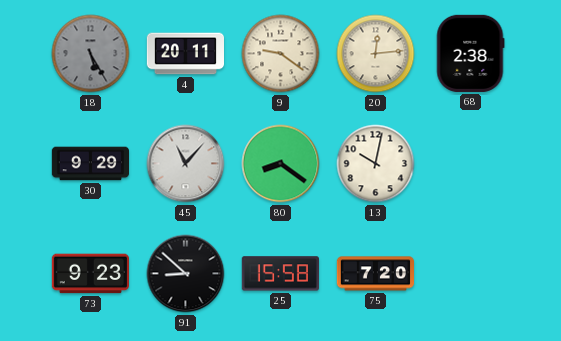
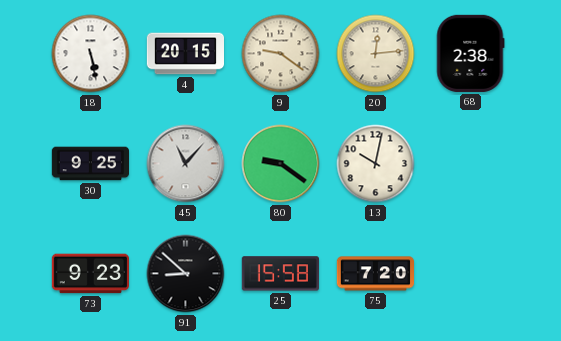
18: 5:25 -> 5:28 (91, 54)
18 dial: grey -> white (91, 54)
4: 20:11 -> 20:15 (185, 54)
30: 9:29 -> 9:25 (90, 164)
80: 8:21 -> 9:21 (281, 164)
